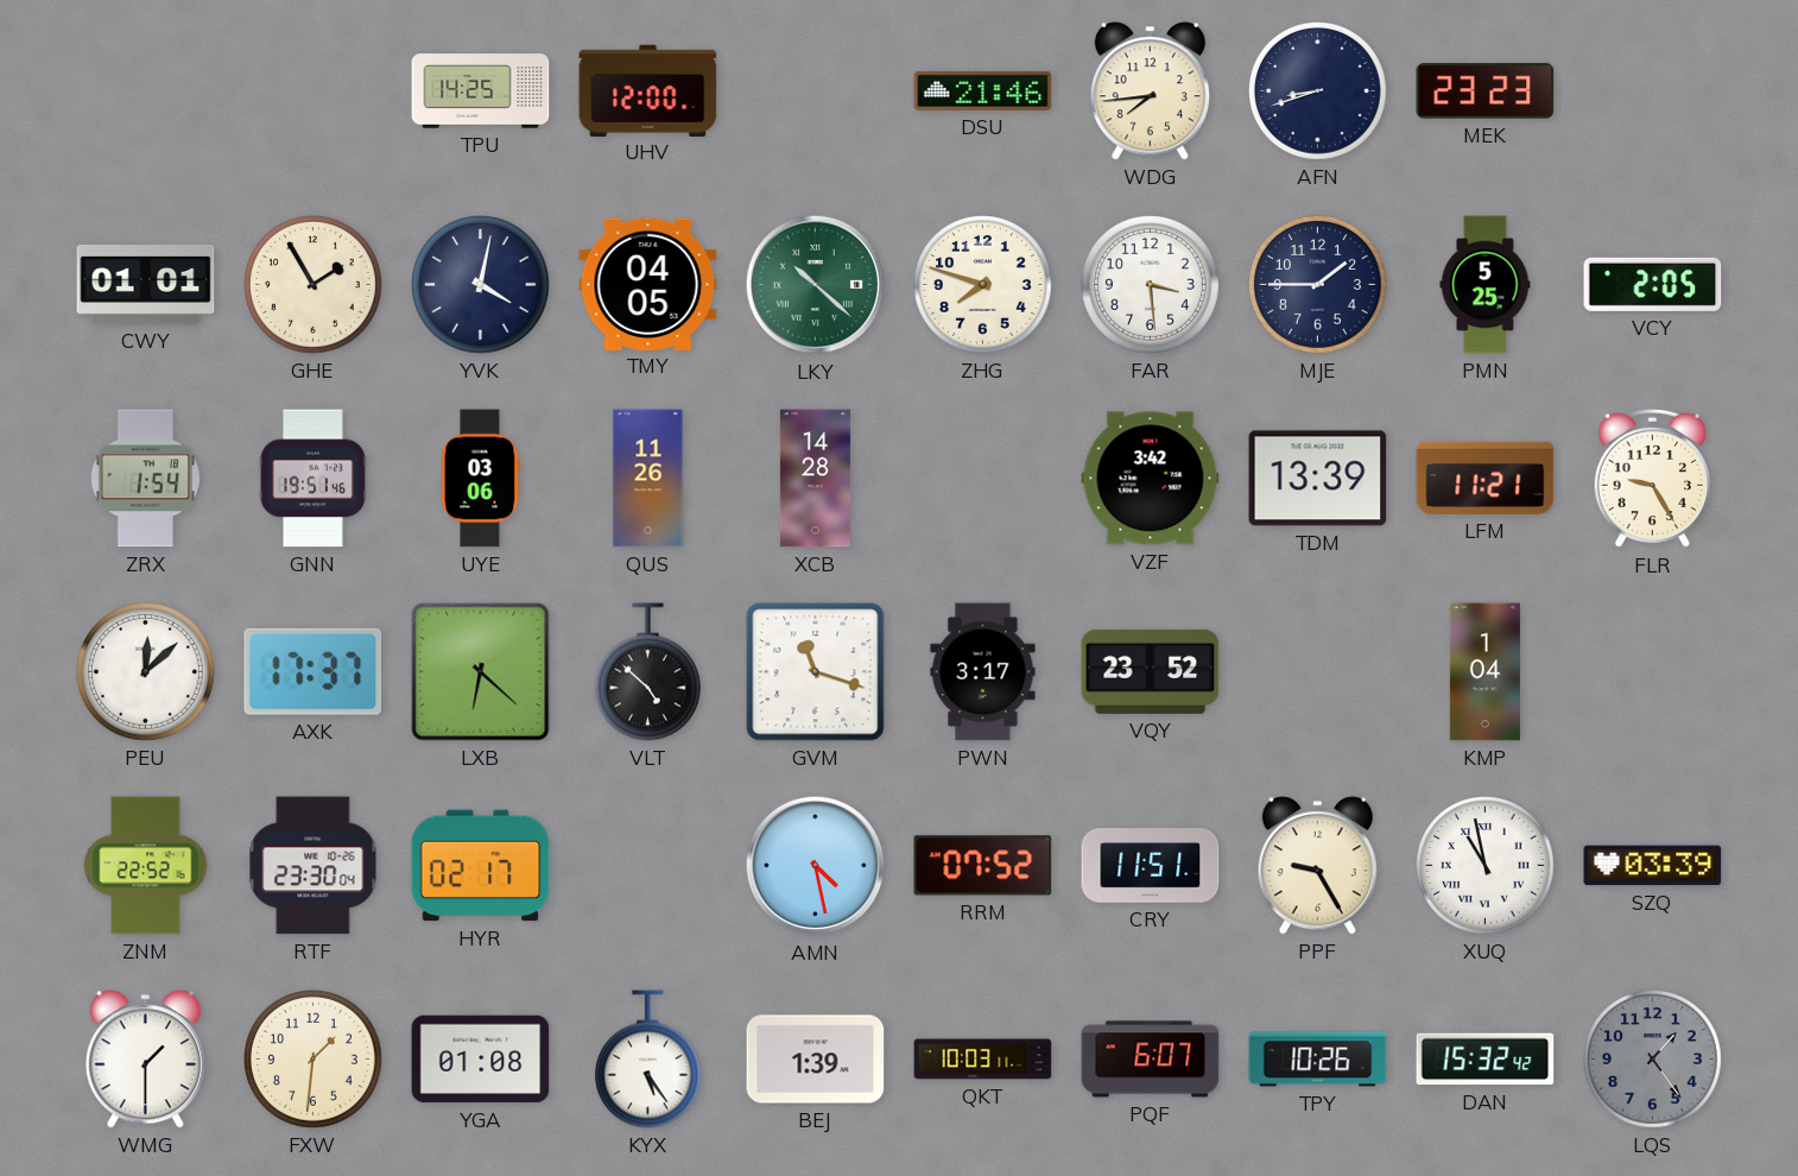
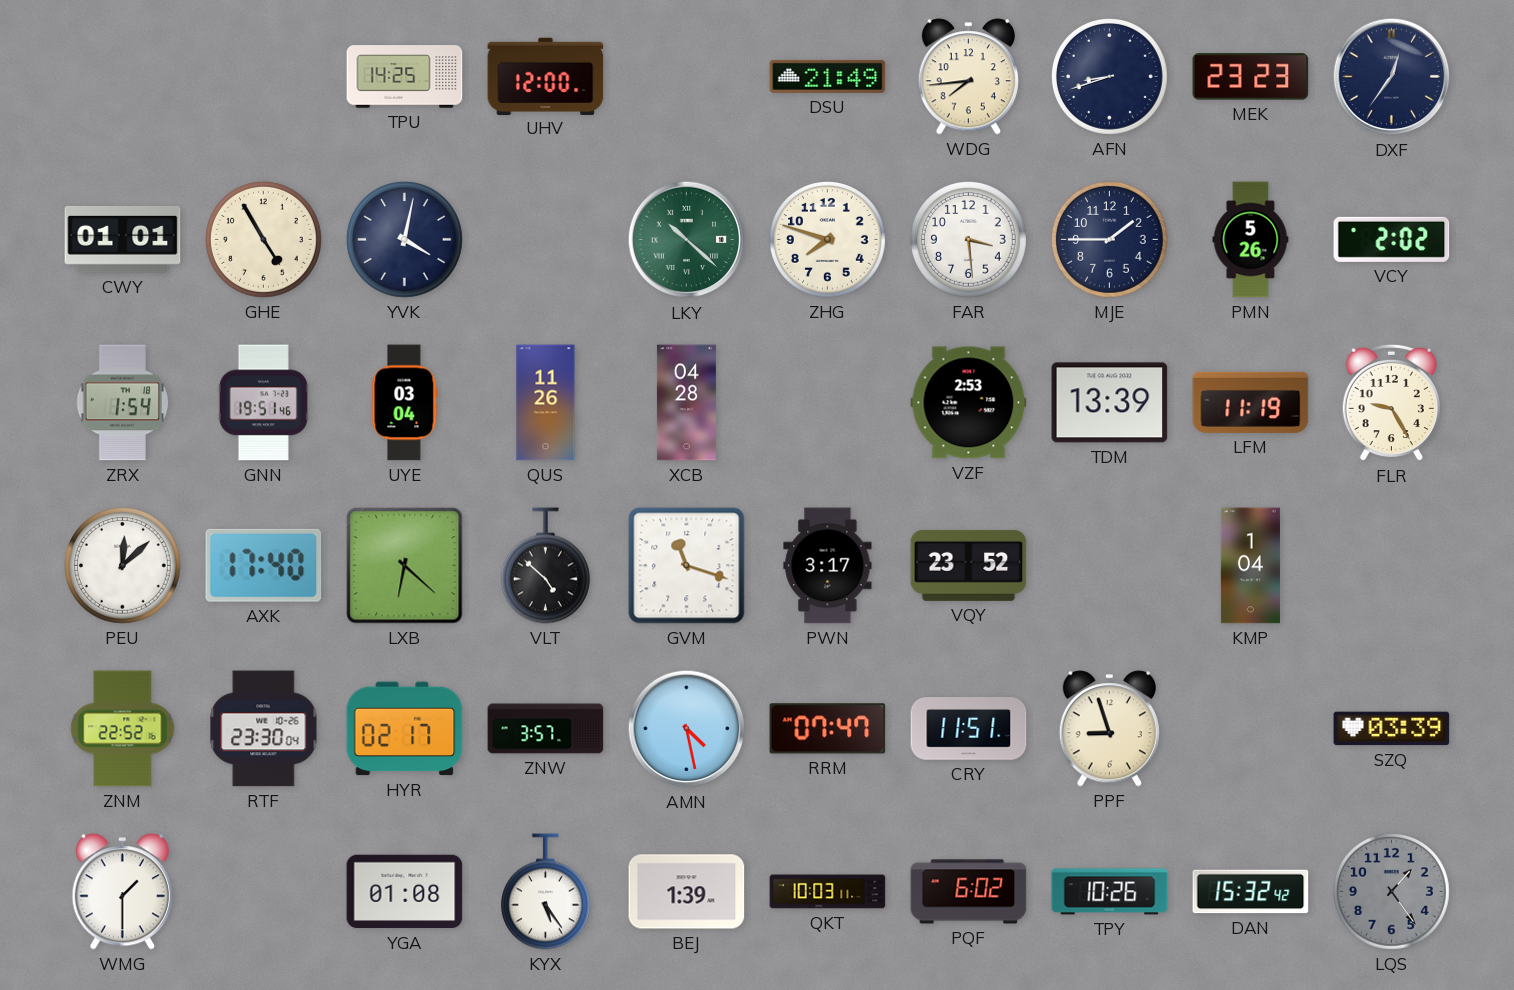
DSU: 21:46 -> 21:49 (828, 76)
DXF: none -> 12:36 (1392, 77)
GHE: 1:55 -> 4:55 (264, 240)
TMY: 04:05 -> none (648, 284)
PMN: 5:25 -> 5:26 (1251, 240)
VCY: 2:05 -> 2:02 (1392, 239)
UYE: 03:06 -> 03:04 (405, 403)
XCB: 14:28 -> 04:28 (686, 403)
VZF: 3:42 -> 2:53 (969, 403)
LFM: 11:21 -> 11:19 (1251, 402)
AXK: 17:37 -> 17:40 (264, 565)
ZNW: none -> 3:57 (546, 729)
RRM: 07:52 -> 07:47 (828, 729)
PPF: 9:25 -> 8:57 (1109, 729)
XUQ: 10:58 -> none (1486, 866)
FXW: 1:31 -> none (314, 1060)
PQF: 6:07 -> 6:02 (969, 892)
